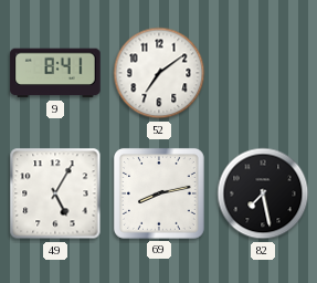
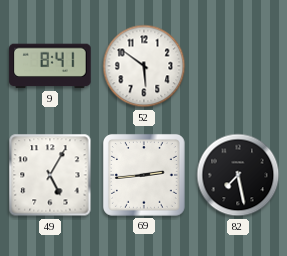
52: 7:09 -> 5:51 (144, 66)
69: 8:13 -> 2:44 (144, 175)
